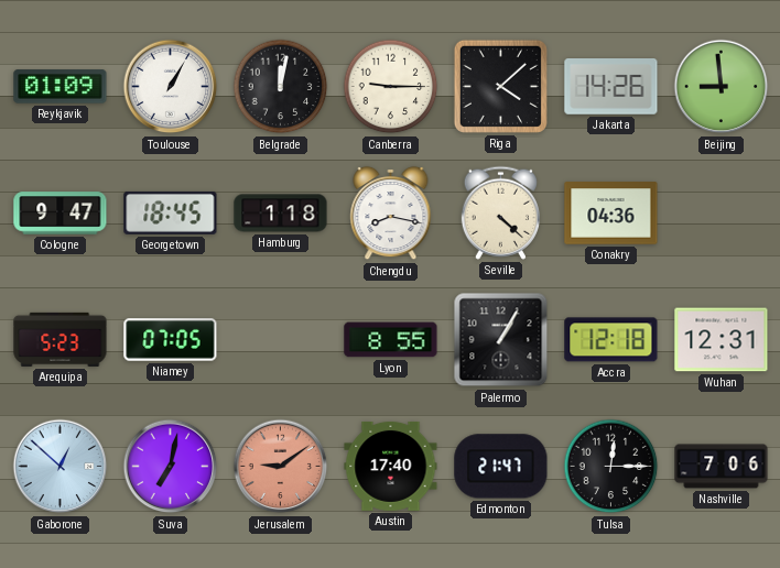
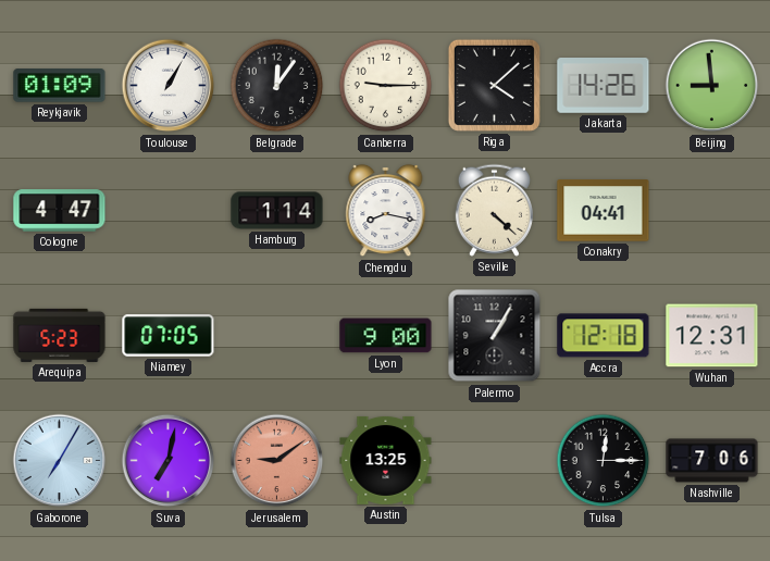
Belgrade: 12:02 -> 12:06 (277, 86)
Cologne: 9:47 -> 4:47 (60, 211)
Georgetown: 18:45 -> none (171, 212)
Hamburg: 1:18 -> 1:14 (277, 211)
Conakry: 04:36 -> 04:41 (604, 211)
Lyon: 8:55 -> 9:00 (386, 336)
Gaborone: 12:52 -> 7:05 (60, 461)
Austin: 17:40 -> 13:25 (386, 460)
Edmonton: 21:47 -> none (501, 467)
